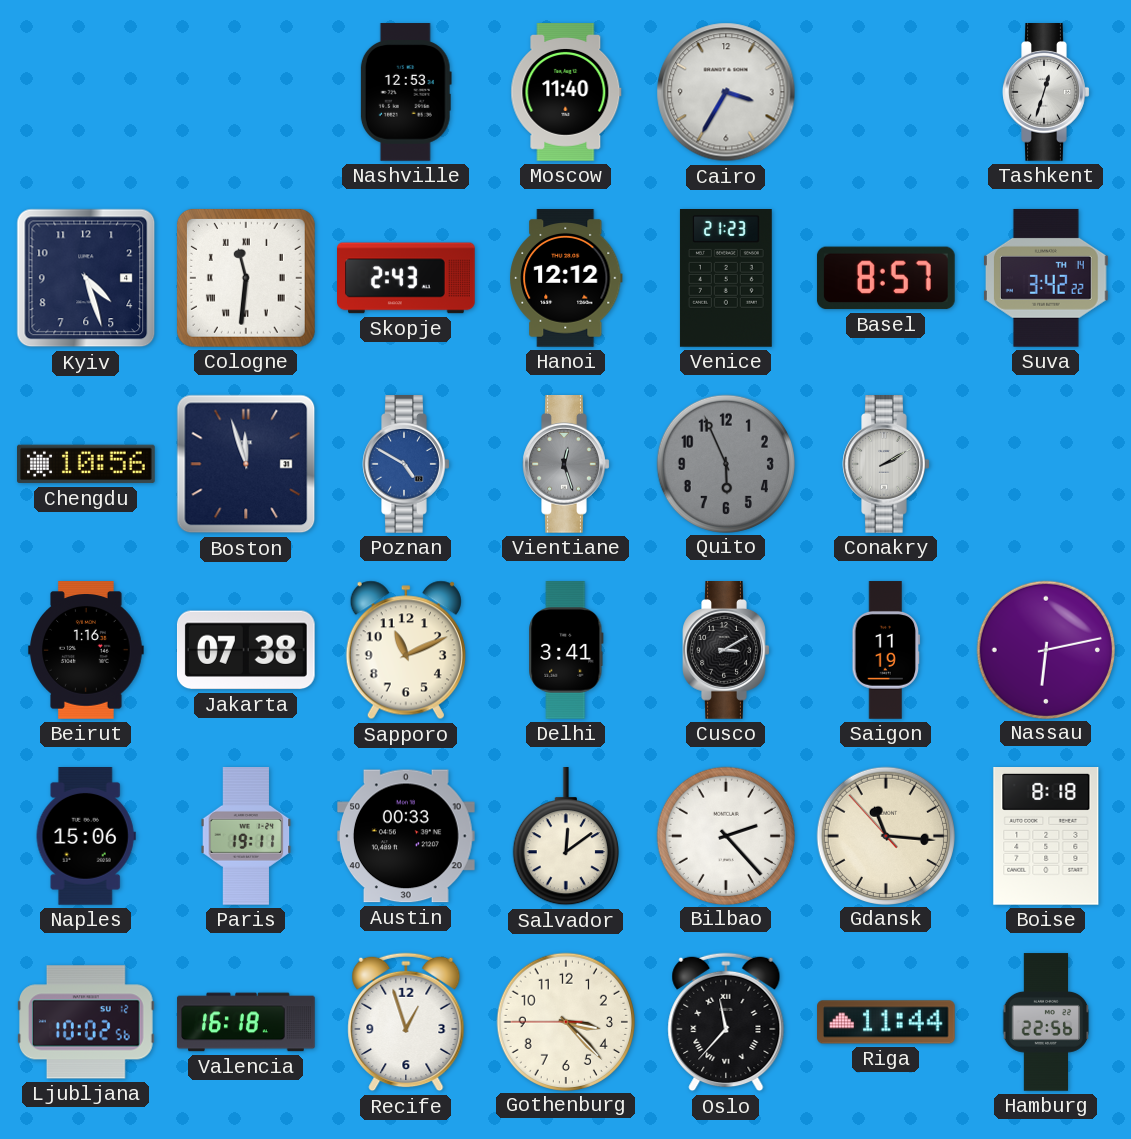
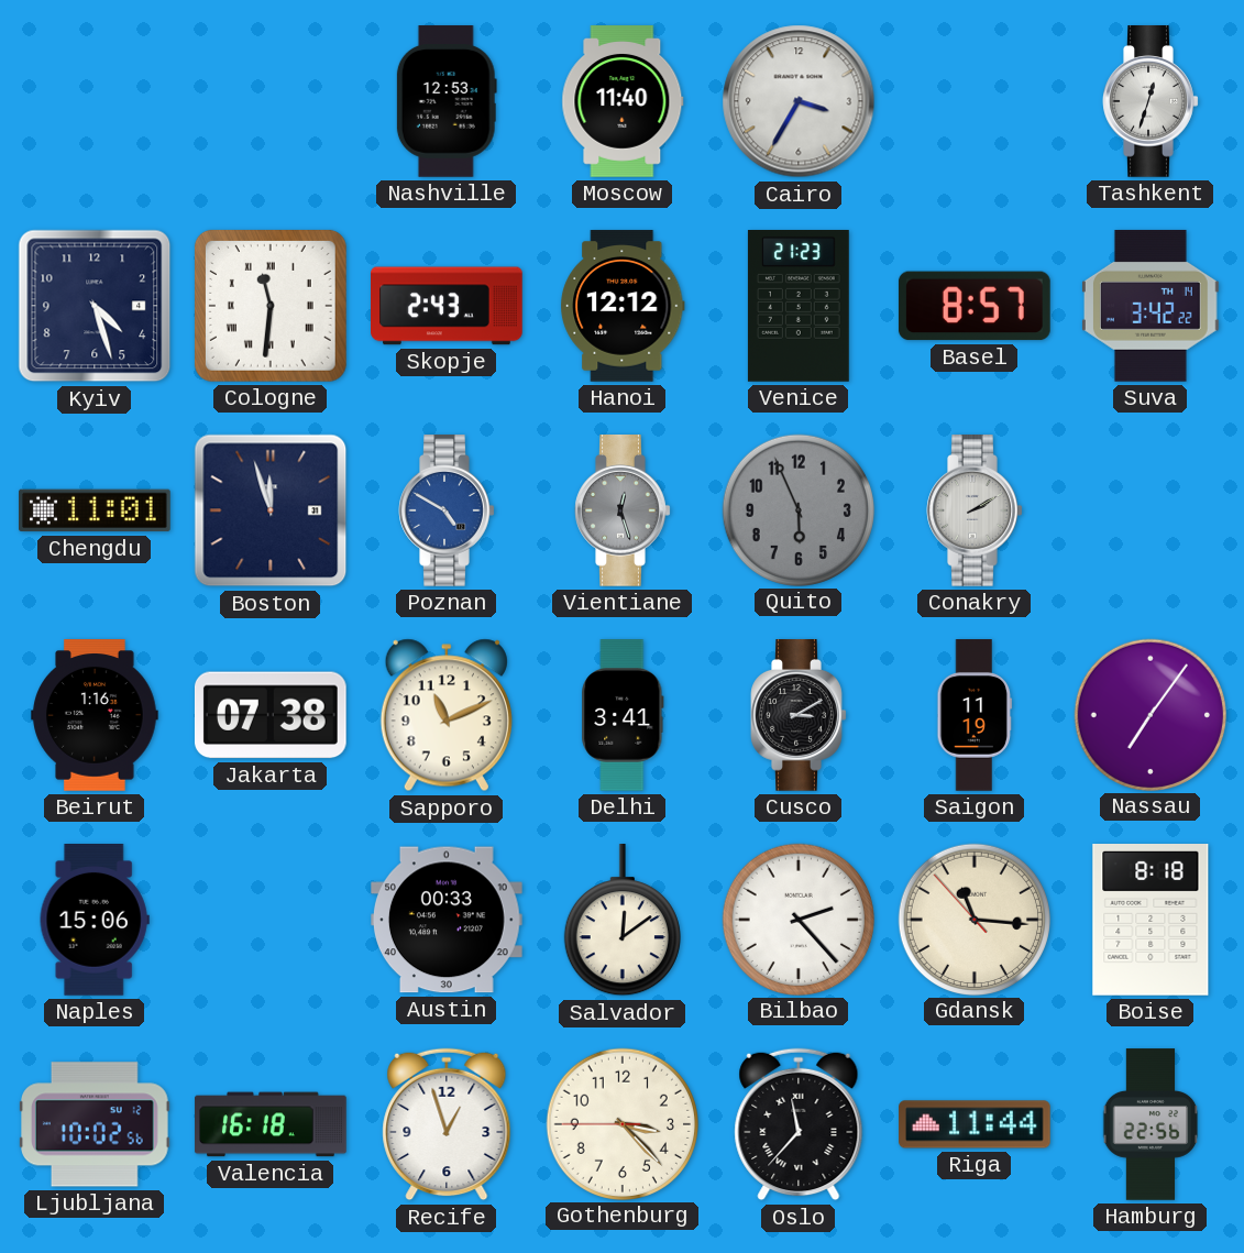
Chengdu: 10:56 -> 11:01 (96, 510)
Nassau: 6:13 -> 7:06 (1149, 714)
Paris: 19:11 -> none (246, 837)
